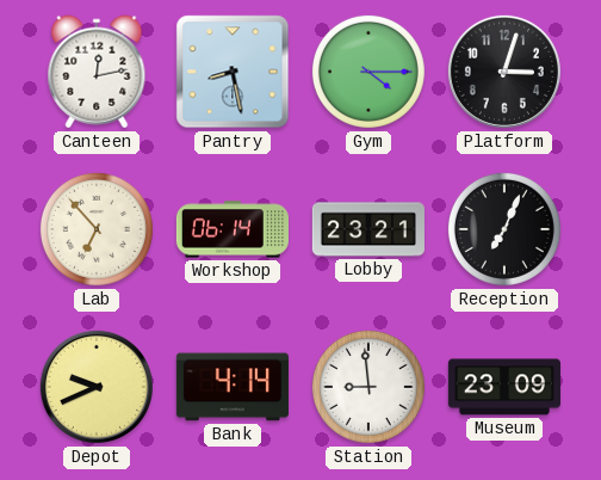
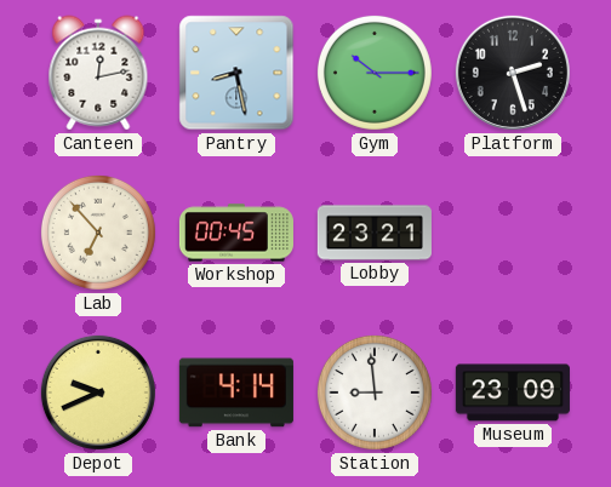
Gym: 4:15 -> 10:15 (375, 73)
Platform: 3:03 -> 2:27 (513, 73)
Workshop: 06:14 -> 00:45 (236, 233)
Reception: 7:04 -> none (504, 229)
